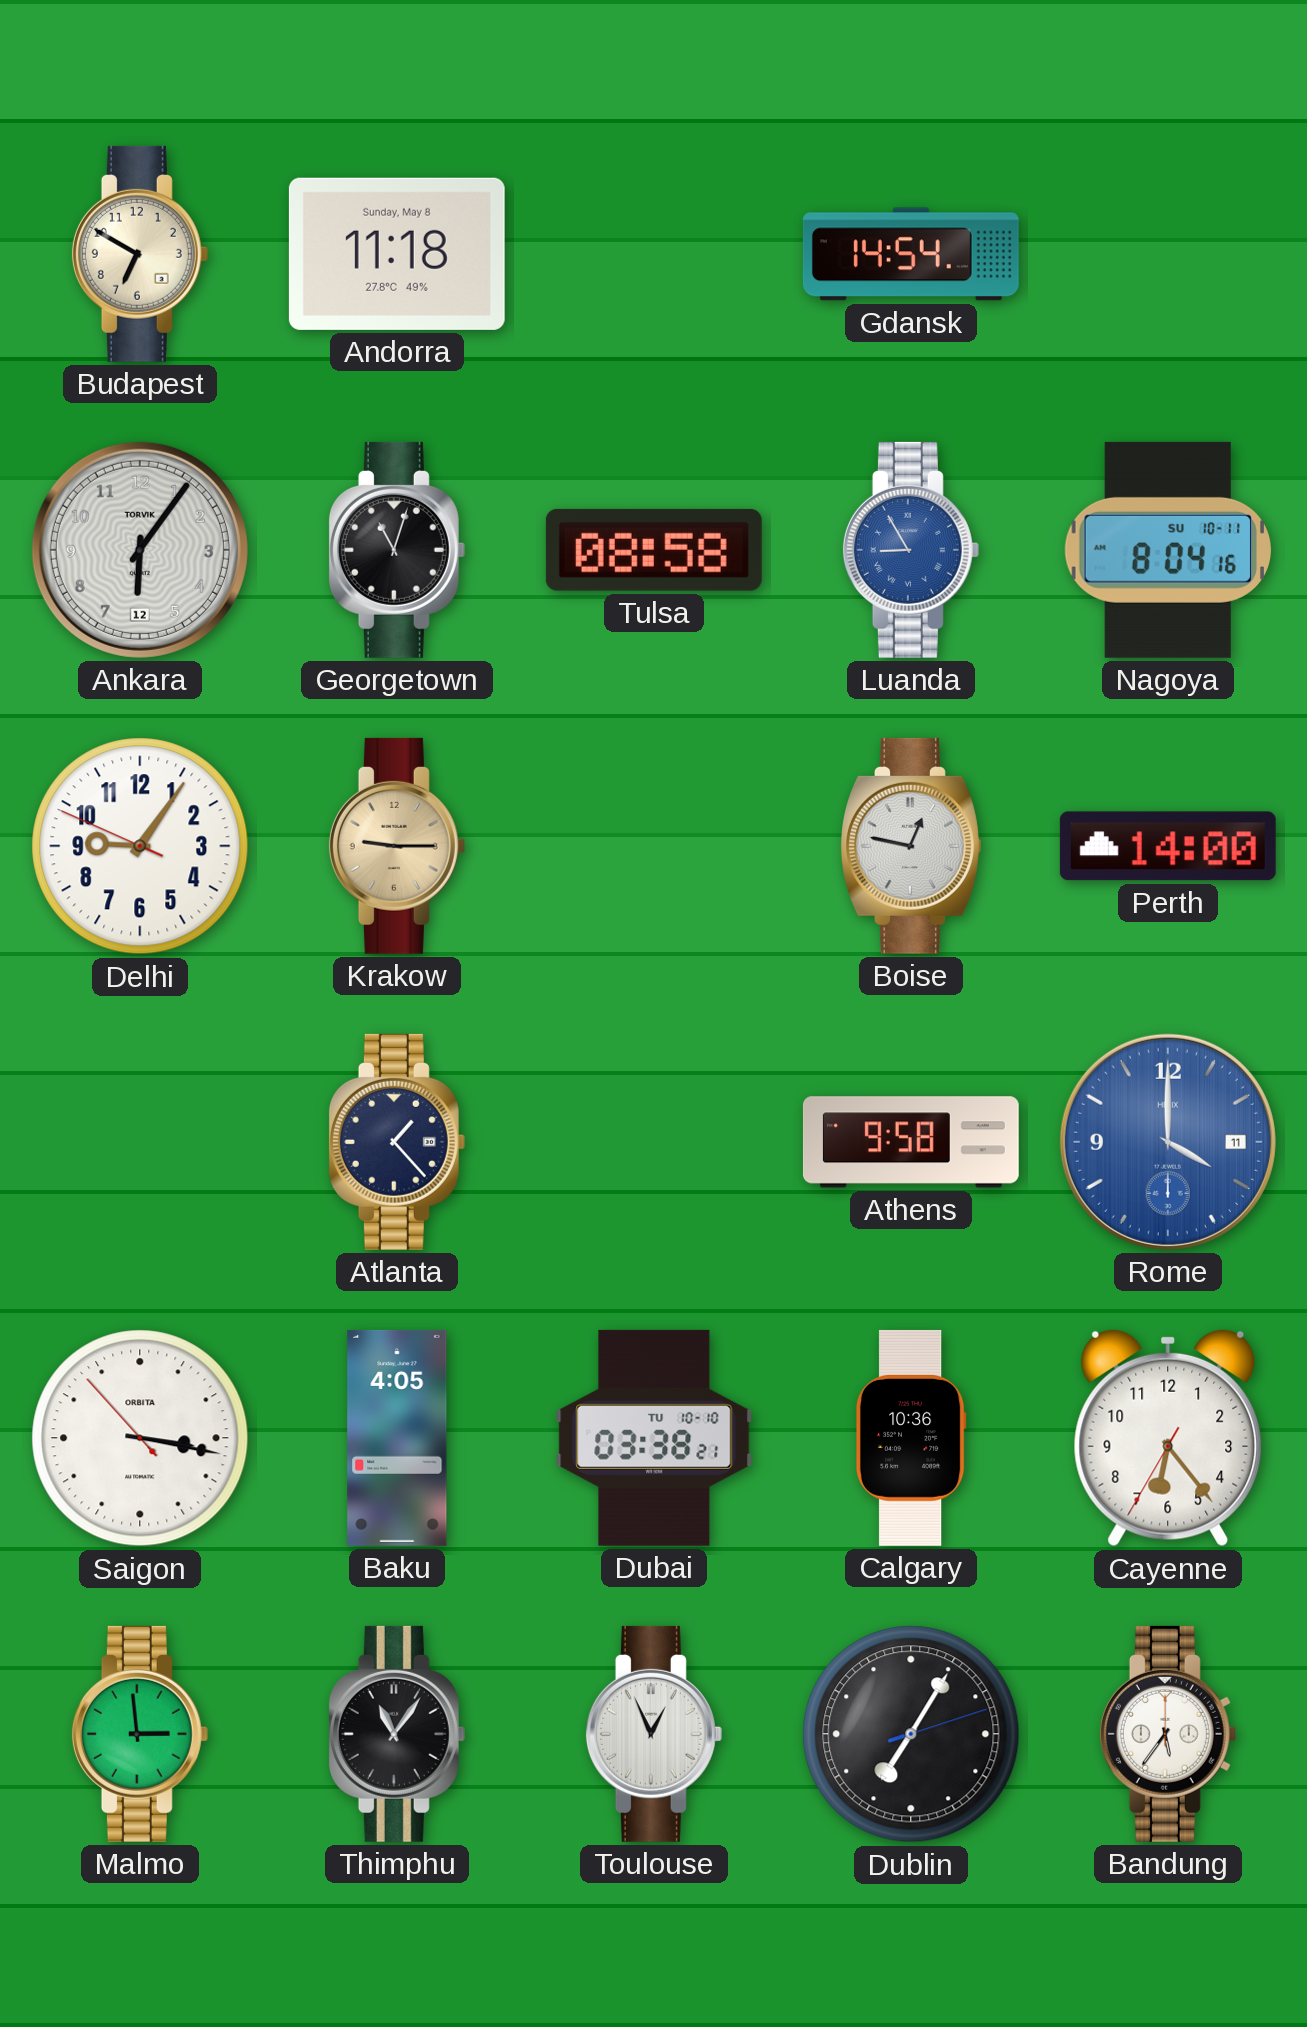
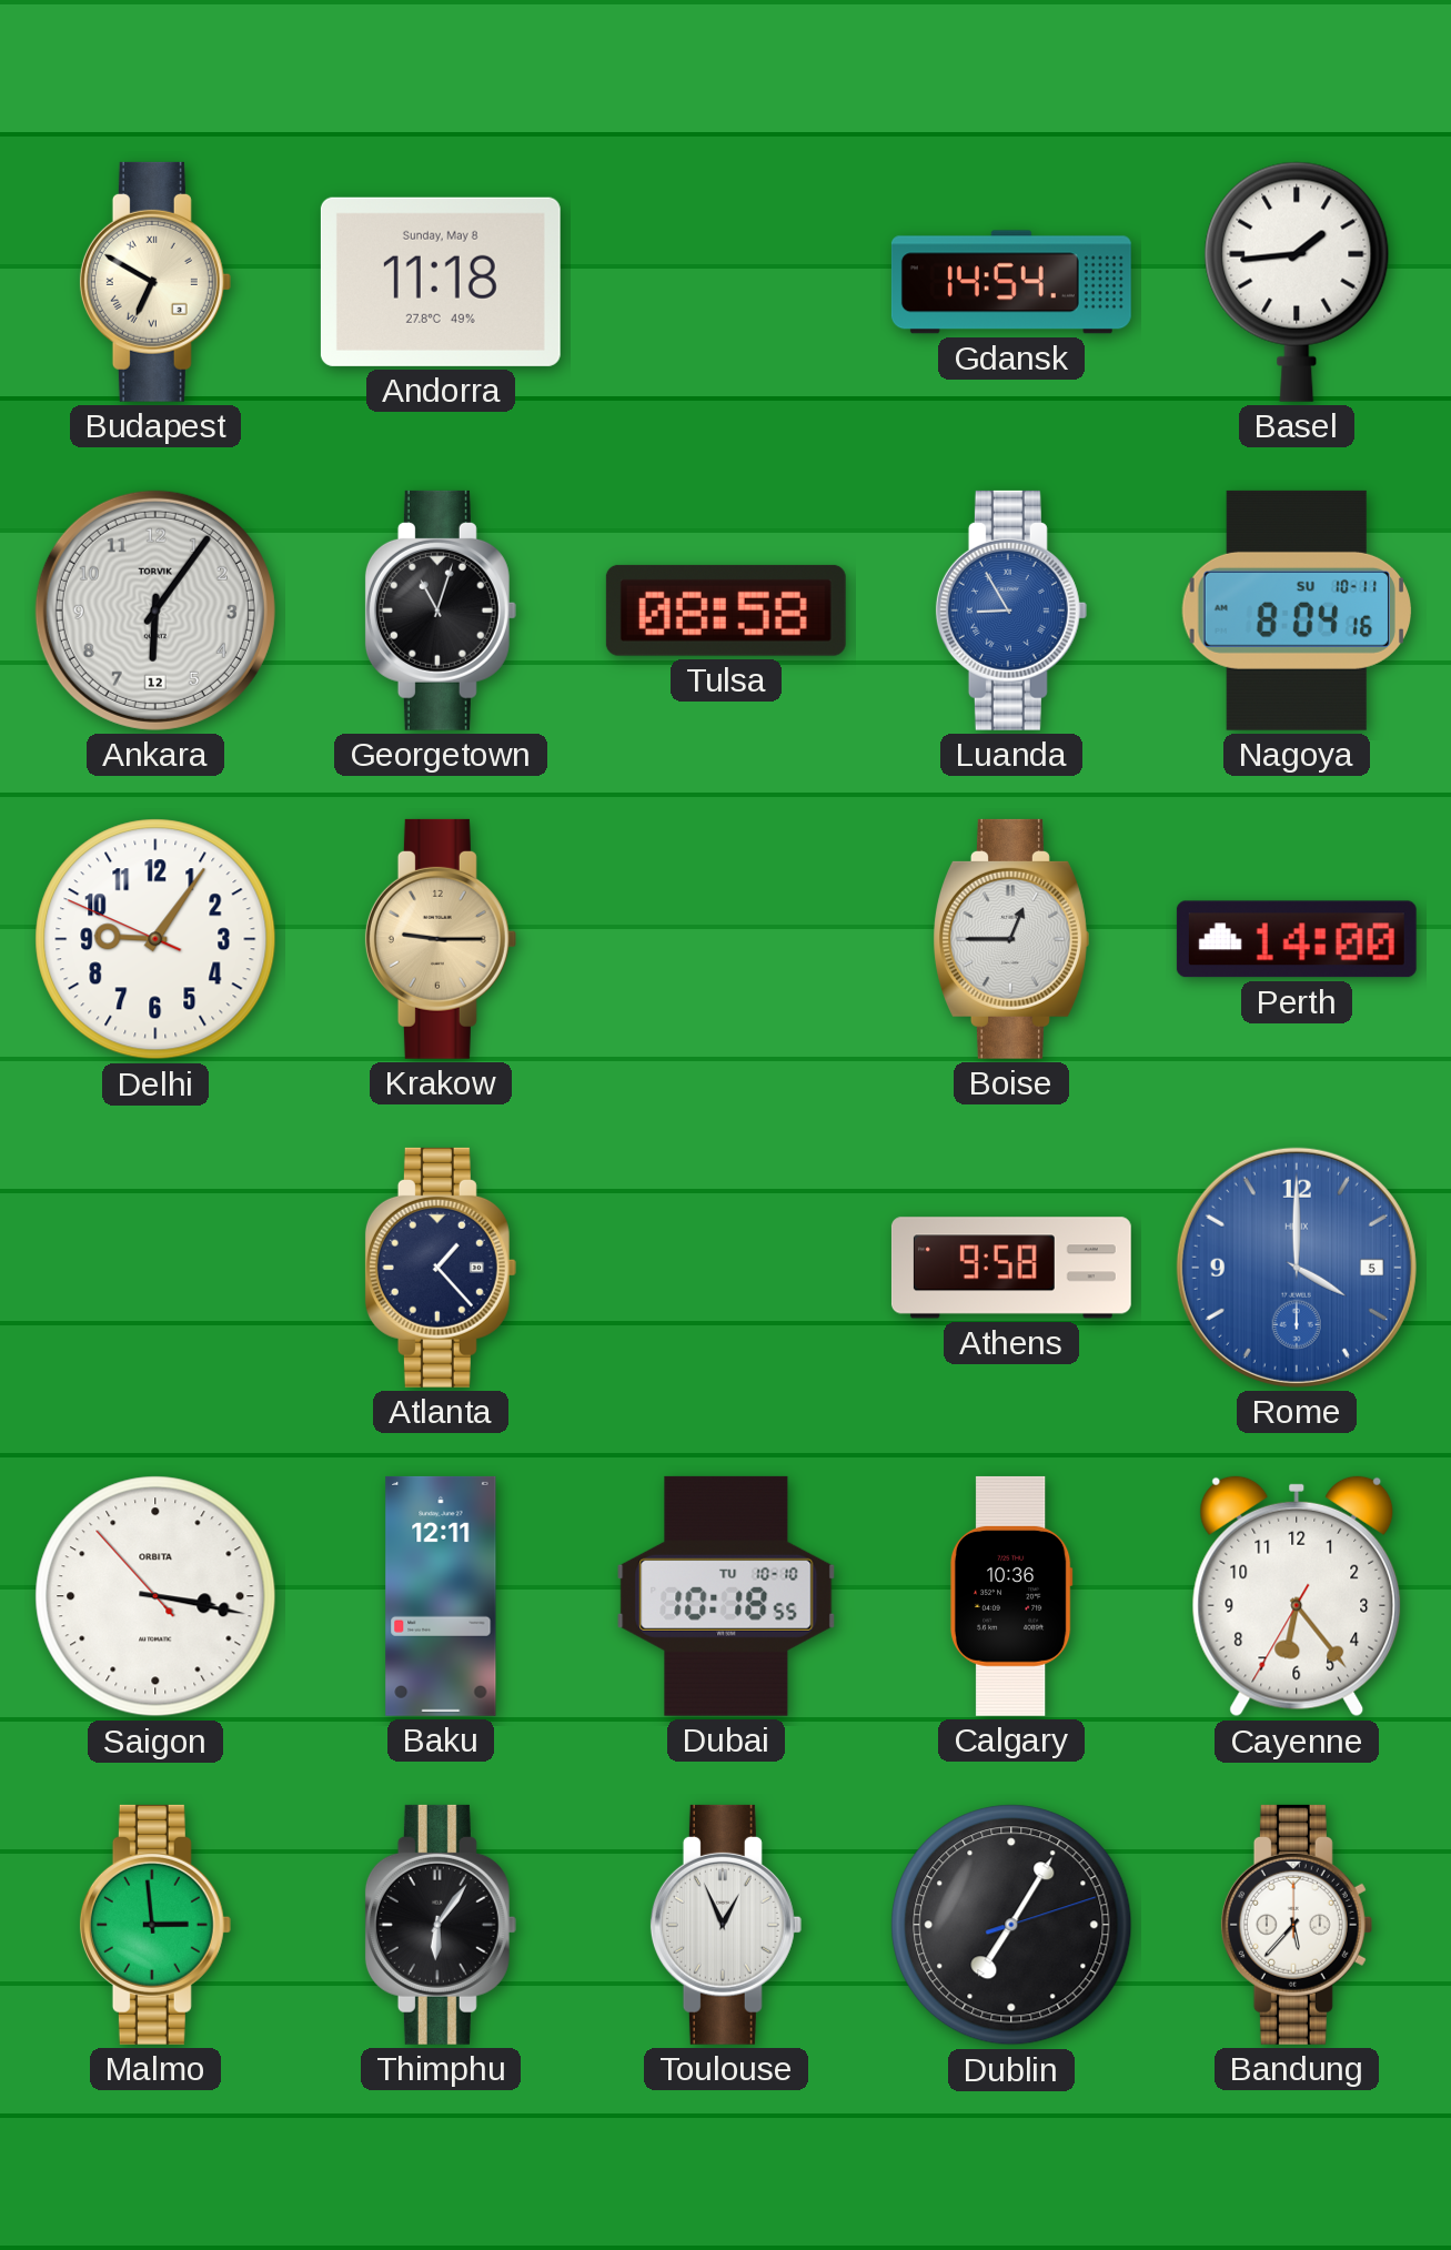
Budapest numerals: Arabic -> Roman (155, 282)
Basel: none -> 1:44 (1297, 282)
Boise: 12:47 -> 12:45 (1011, 939)
Rome date: 11 -> 5 (1297, 1268)
Baku: 4:05 -> 12:11 (441, 1596)
Dubai: 03:38 -> 10:18 (726, 1596)
Thimphu: 11:06 -> 6:06 (441, 1925)
Bandung: 5:36 -> 5:37 (1297, 1925)
